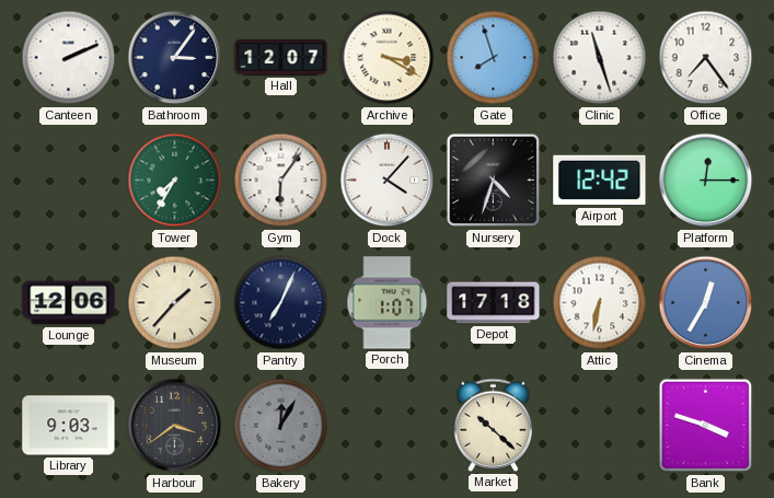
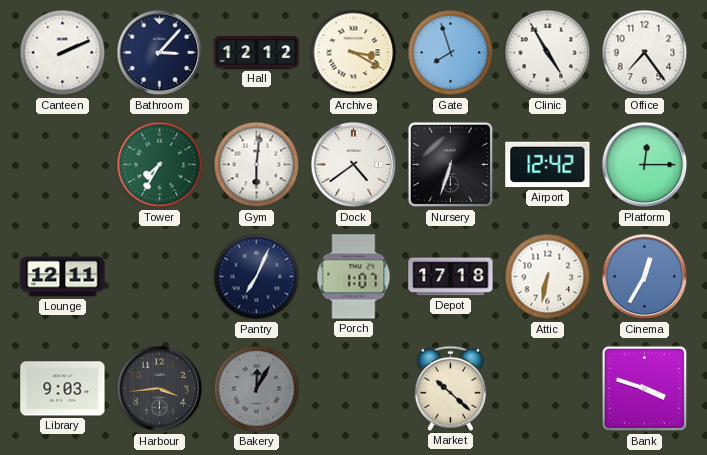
Bathroom: 3:06 -> 3:07 (160, 53)
Hall: 12:07 -> 12:12 (257, 53)
Clinic: 11:27 -> 4:55 (548, 53)
Gym: 6:06 -> 6:01 (257, 165)
Dock: 4:07 -> 4:39 (354, 165)
Nursery: 4:33 -> 6:33 (451, 165)
Lounge: 12:06 -> 12:11 (63, 277)
Museum: 1:37 -> none (175, 303)
Harbour: 3:39 -> 3:44 (160, 389)
